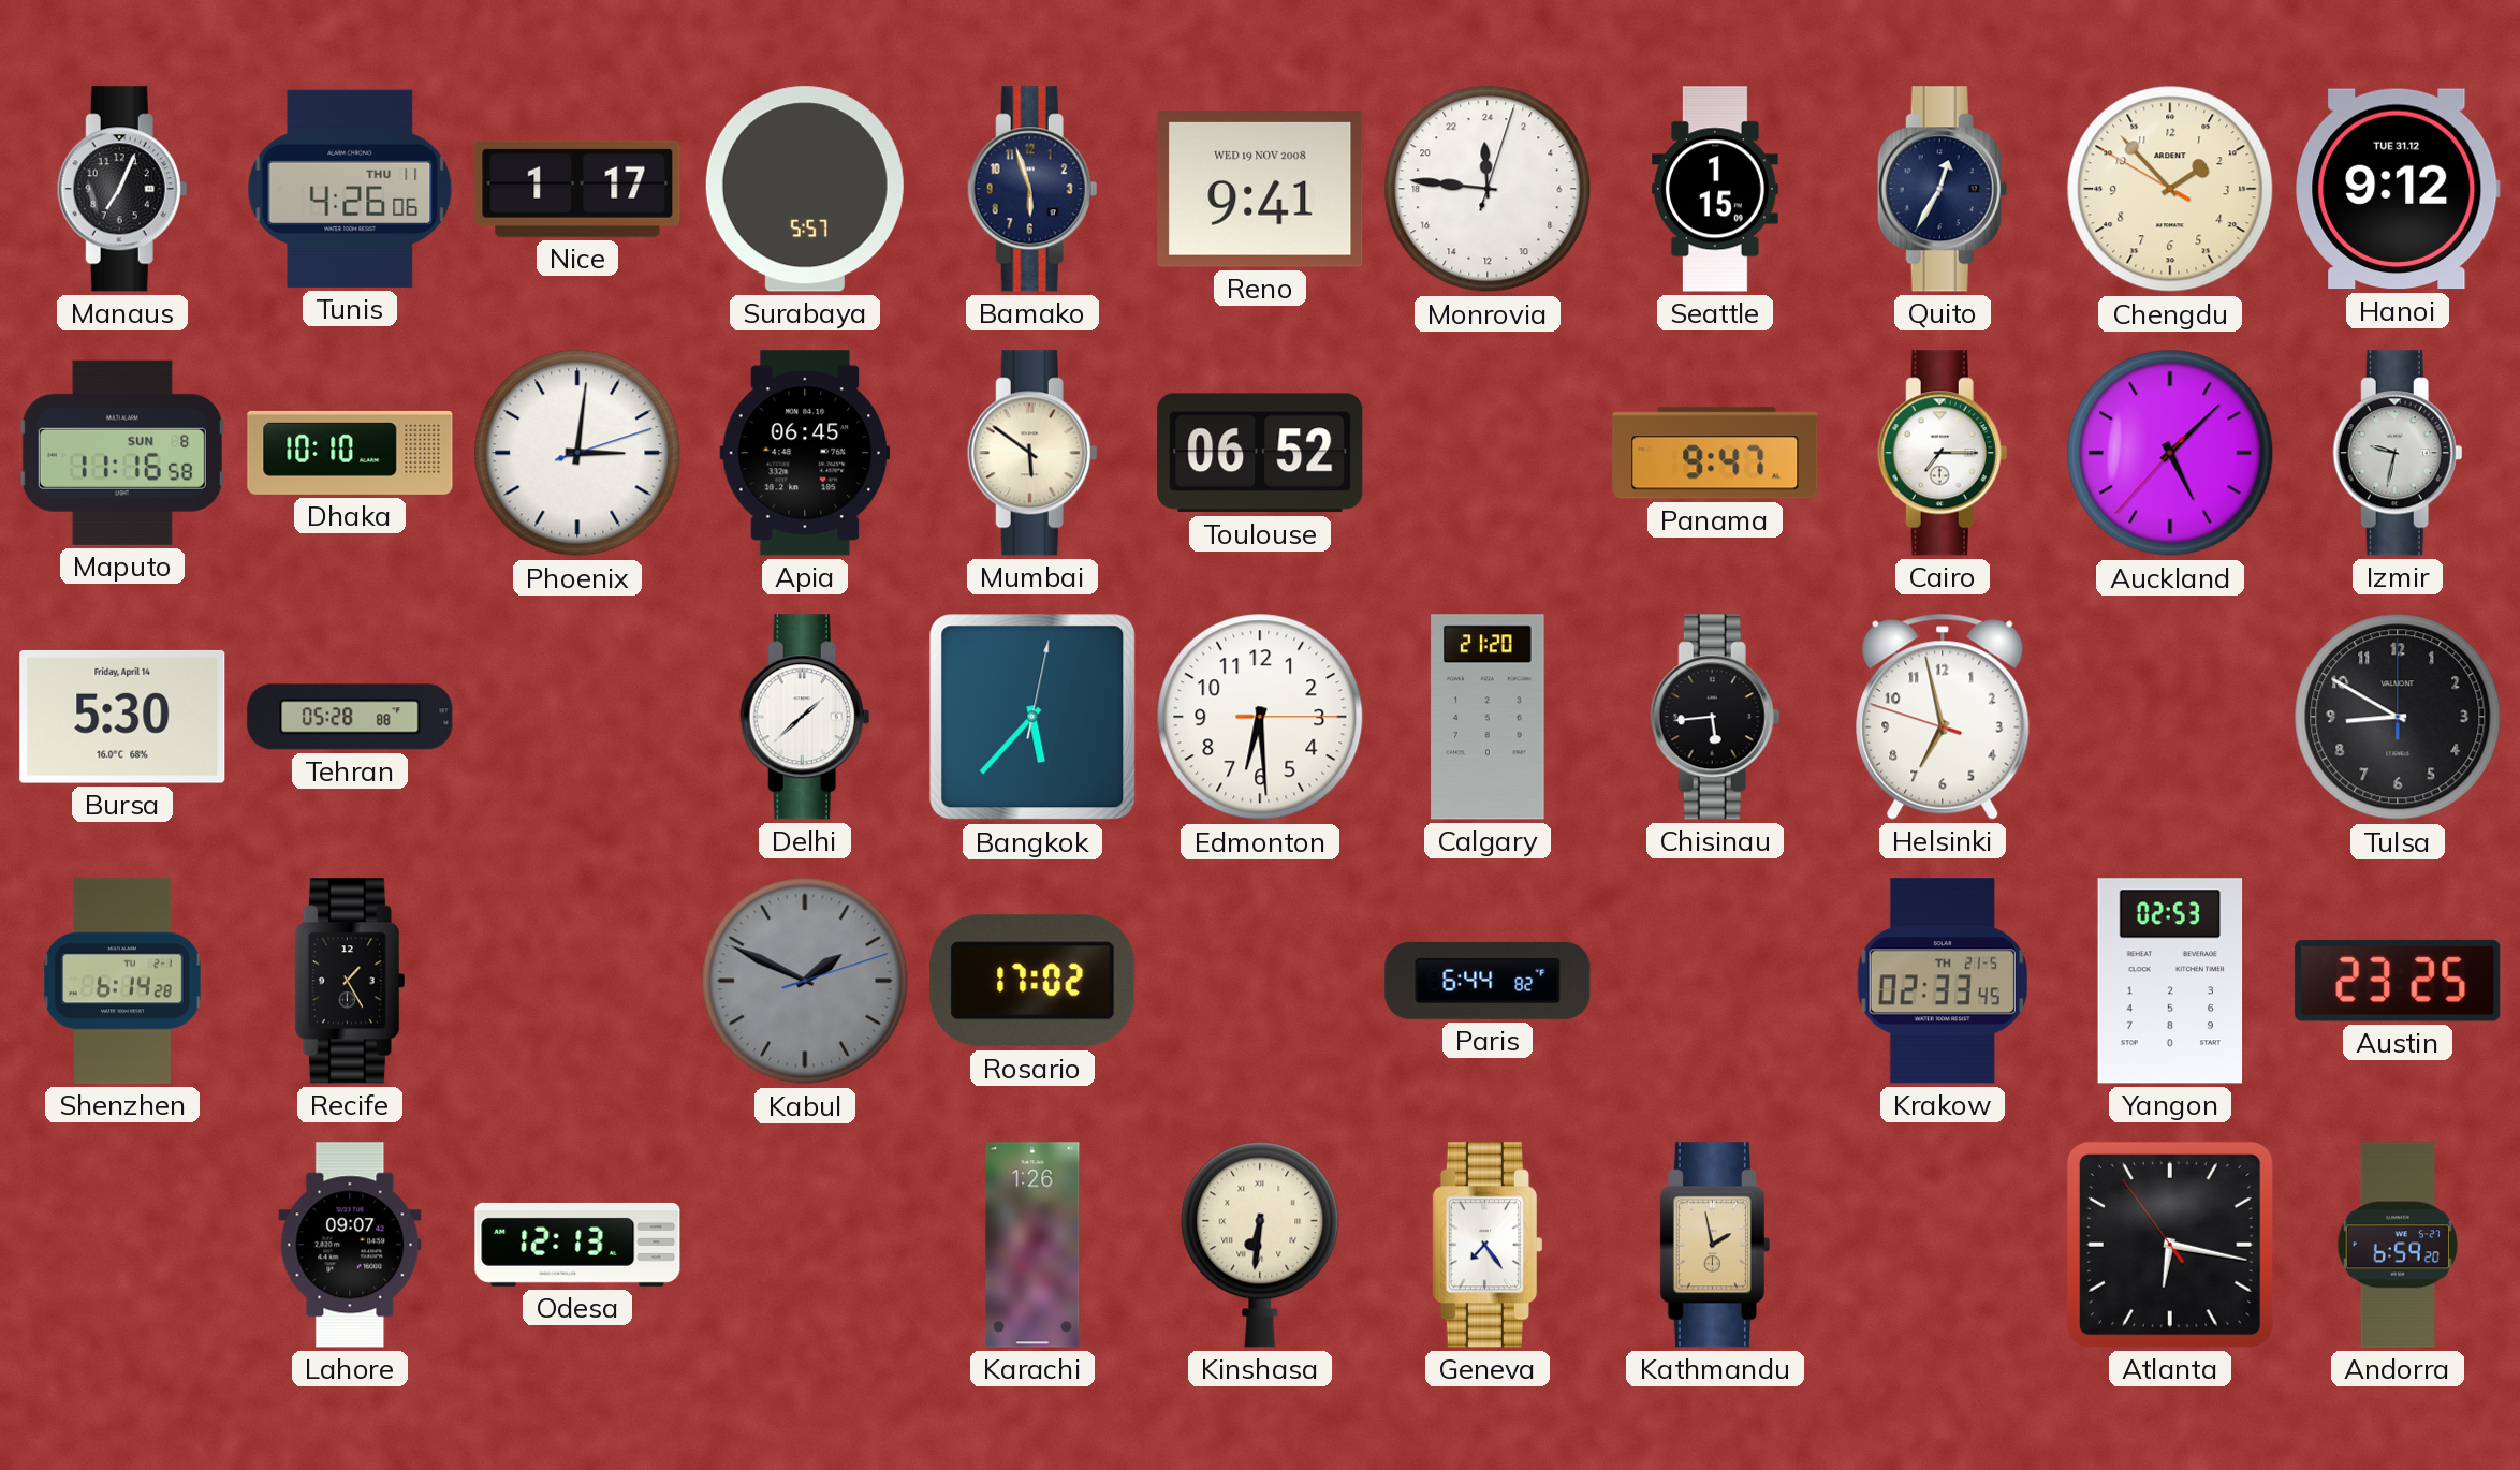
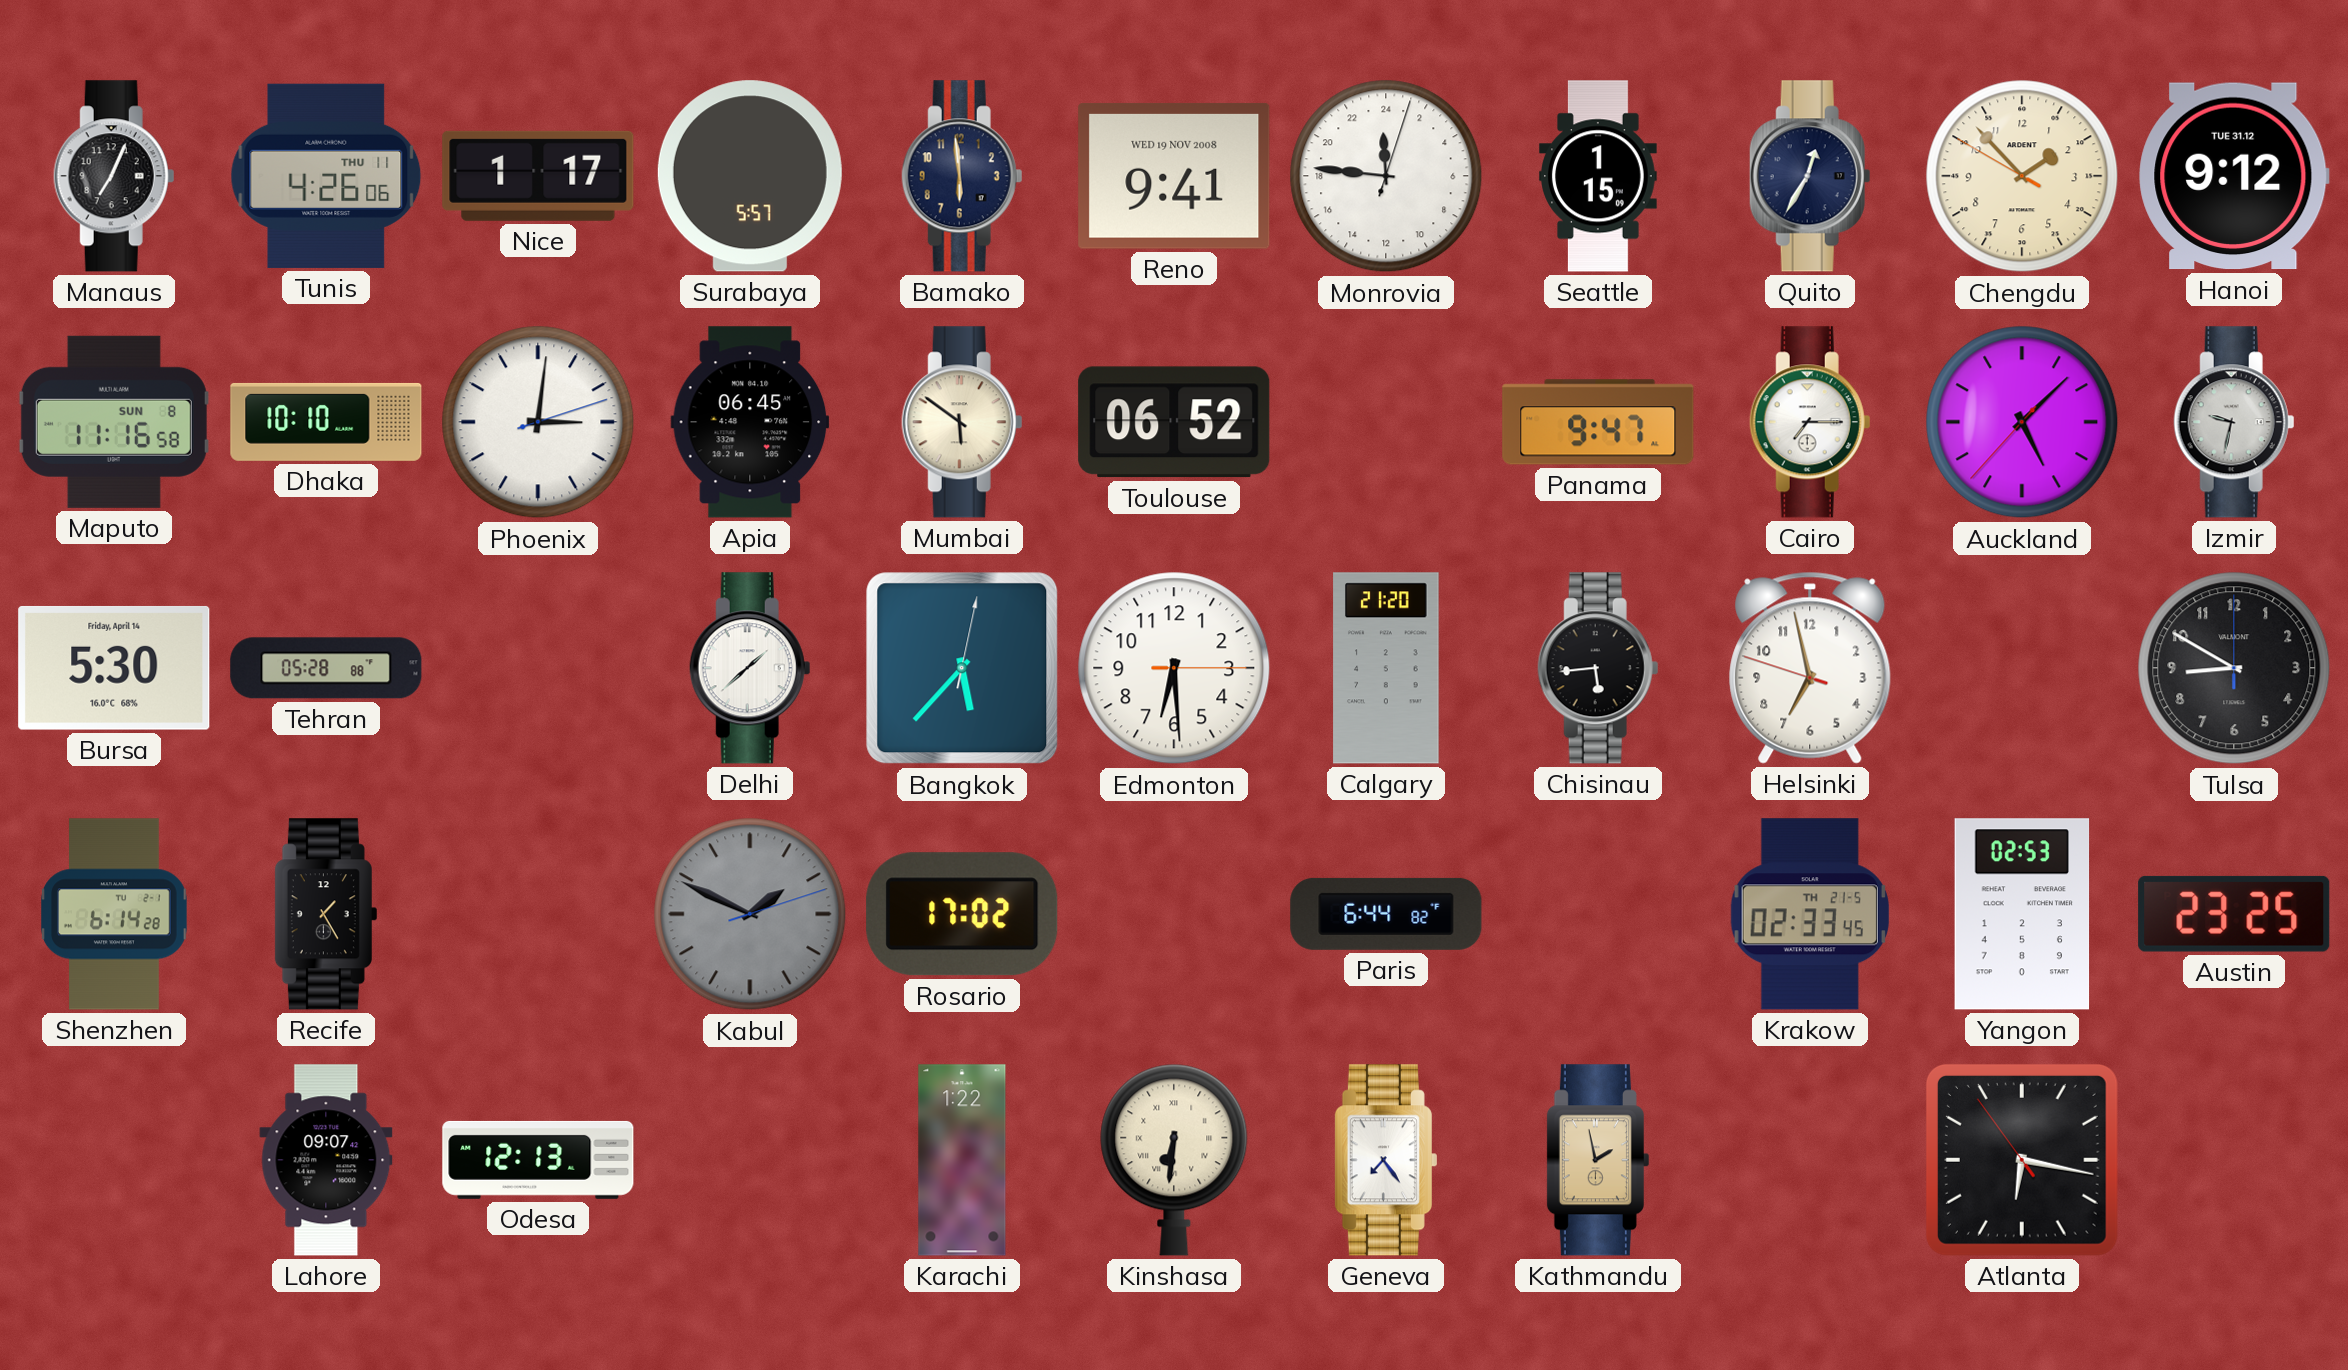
Bamako: 5:57 -> 5:59 (962, 176)
Karachi: 1:26 -> 1:22 (962, 1160)
Andorra: 6:59 -> none (2398, 1245)
